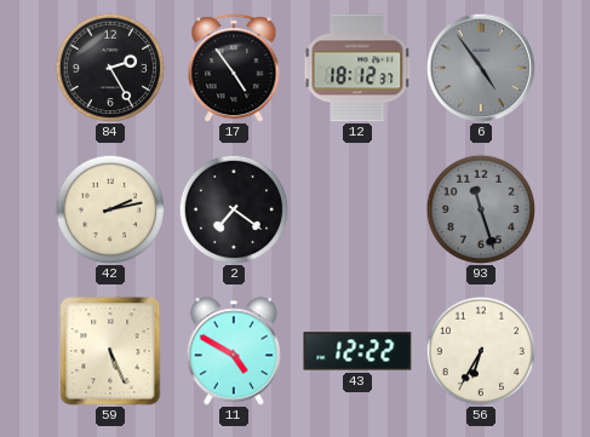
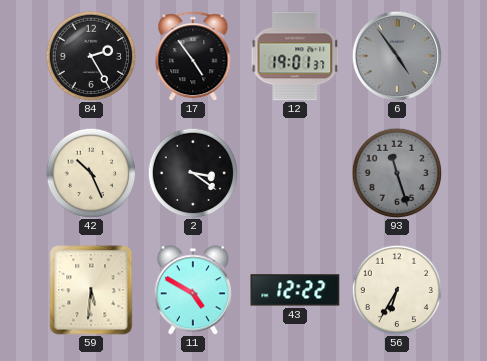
12: 18:12 -> 19:01 (295, 56)
42: 2:13 -> 10:26 (91, 173)
2: 7:21 -> 3:21 (193, 173)
59: 5:26 -> 5:31 (91, 290)
